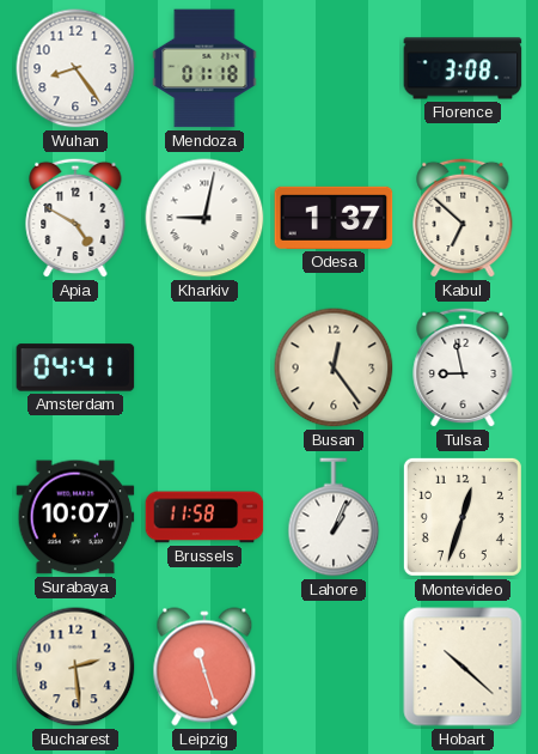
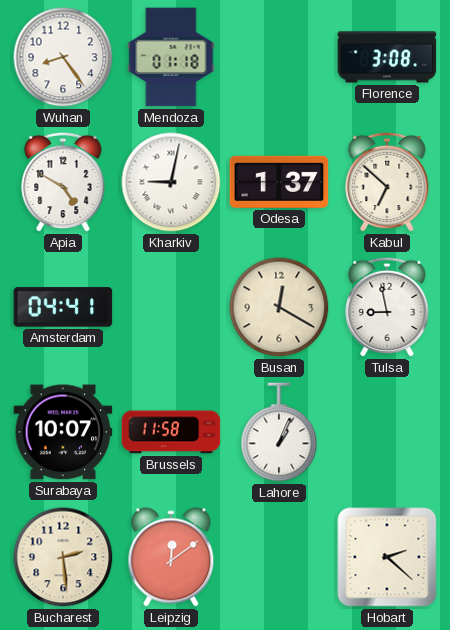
Busan: 12:24 -> 12:20 (279, 307)
Montevideo: 12:33 -> none (463, 517)
Leipzig: 11:27 -> 12:09 (171, 557)
Hobart: 10:22 -> 2:22 (387, 557)
